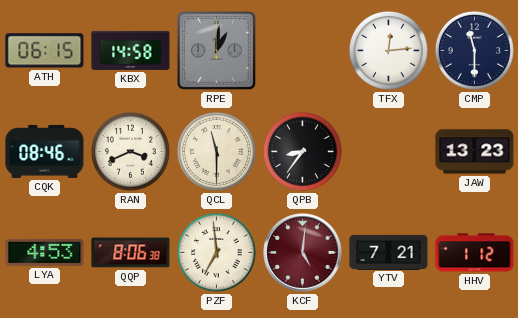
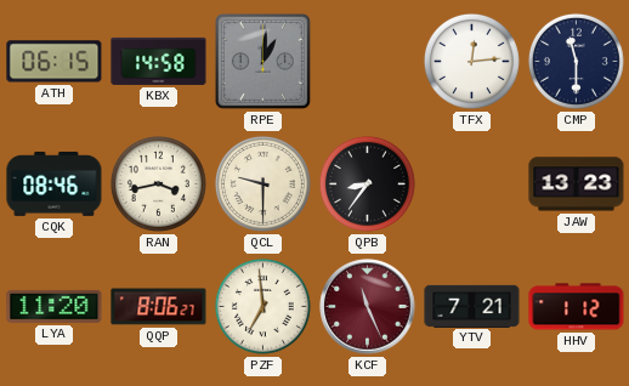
RAN: 3:41 -> 3:43 (158, 183)
QCL: 11:30 -> 9:30 (262, 183)
LYA: 4:53 -> 11:20 (55, 306)
QQP: 8:06:38 -> 8:06:27 (159, 307)
KCF: 5:01 -> 11:26 (368, 307)
